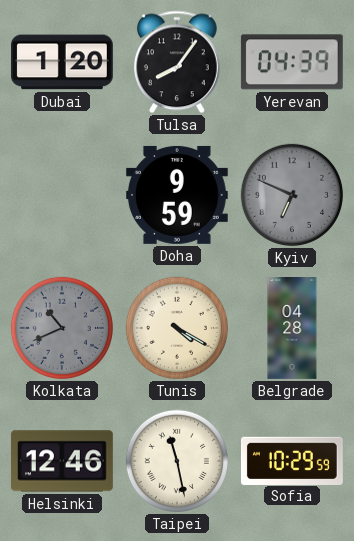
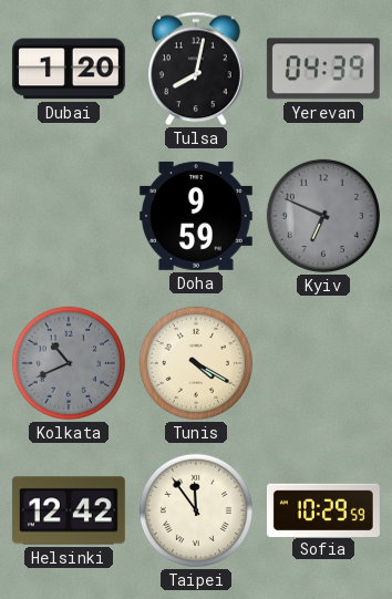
Tulsa: 8:06 -> 8:02 (196, 69)
Belgrade: 04:28 -> none (292, 329)
Helsinki: 12:46 -> 12:42 (69, 510)
Taipei: 11:28 -> 11:54 (196, 510)
